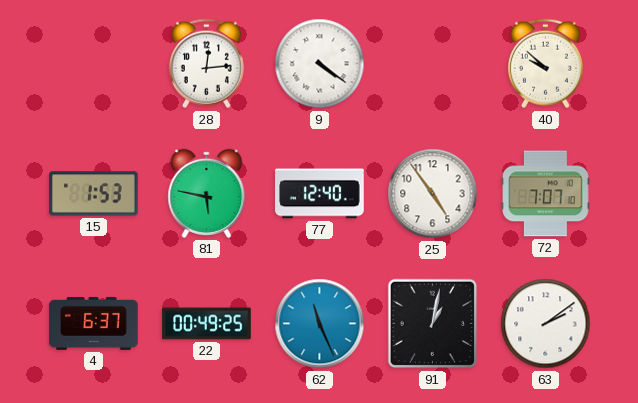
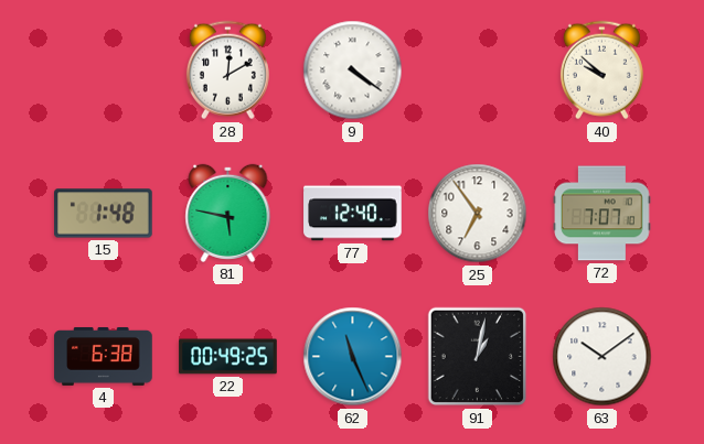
28: 12:14 -> 12:10 (227, 71)
15: 1:53 -> 1:48 (104, 214)
25: 4:54 -> 6:54 (478, 214)
4: 6:37 -> 6:38 (104, 356)
63: 2:09 -> 10:09 (602, 357)
